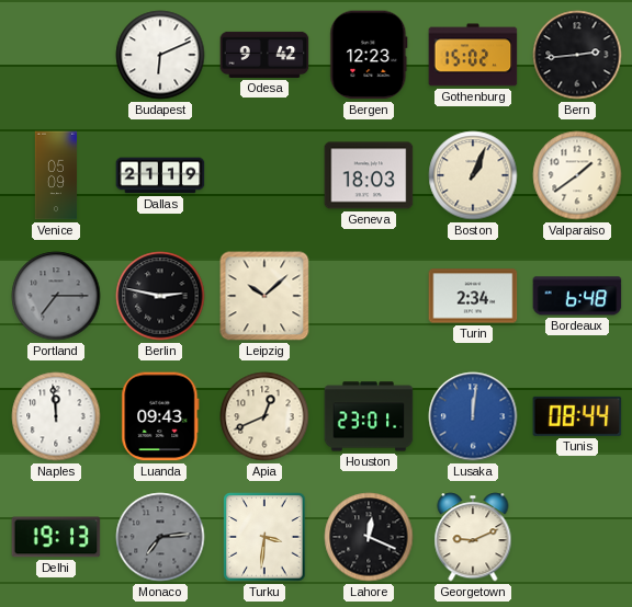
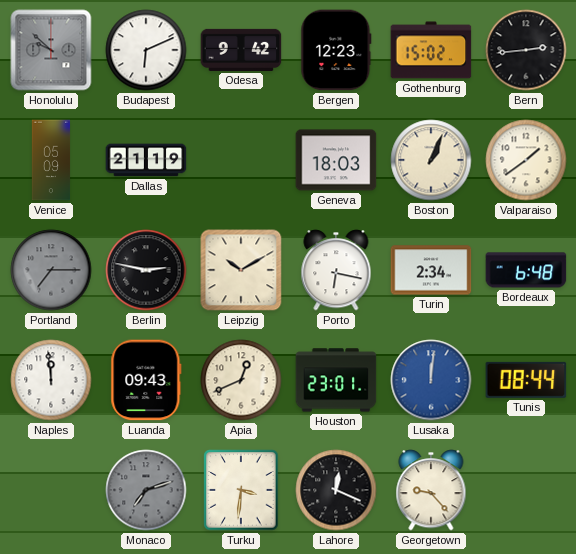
Honolulu: none -> 9:52 (51, 50)
Leipzig: 10:08 -> 10:10 (241, 270)
Porto: none -> 6:17 (336, 270)
Delhi: 19:13 -> none (56, 537)
Monaco: 7:14 -> 7:12 (146, 490)
Georgetown: 9:11 -> 9:23 (431, 490)
